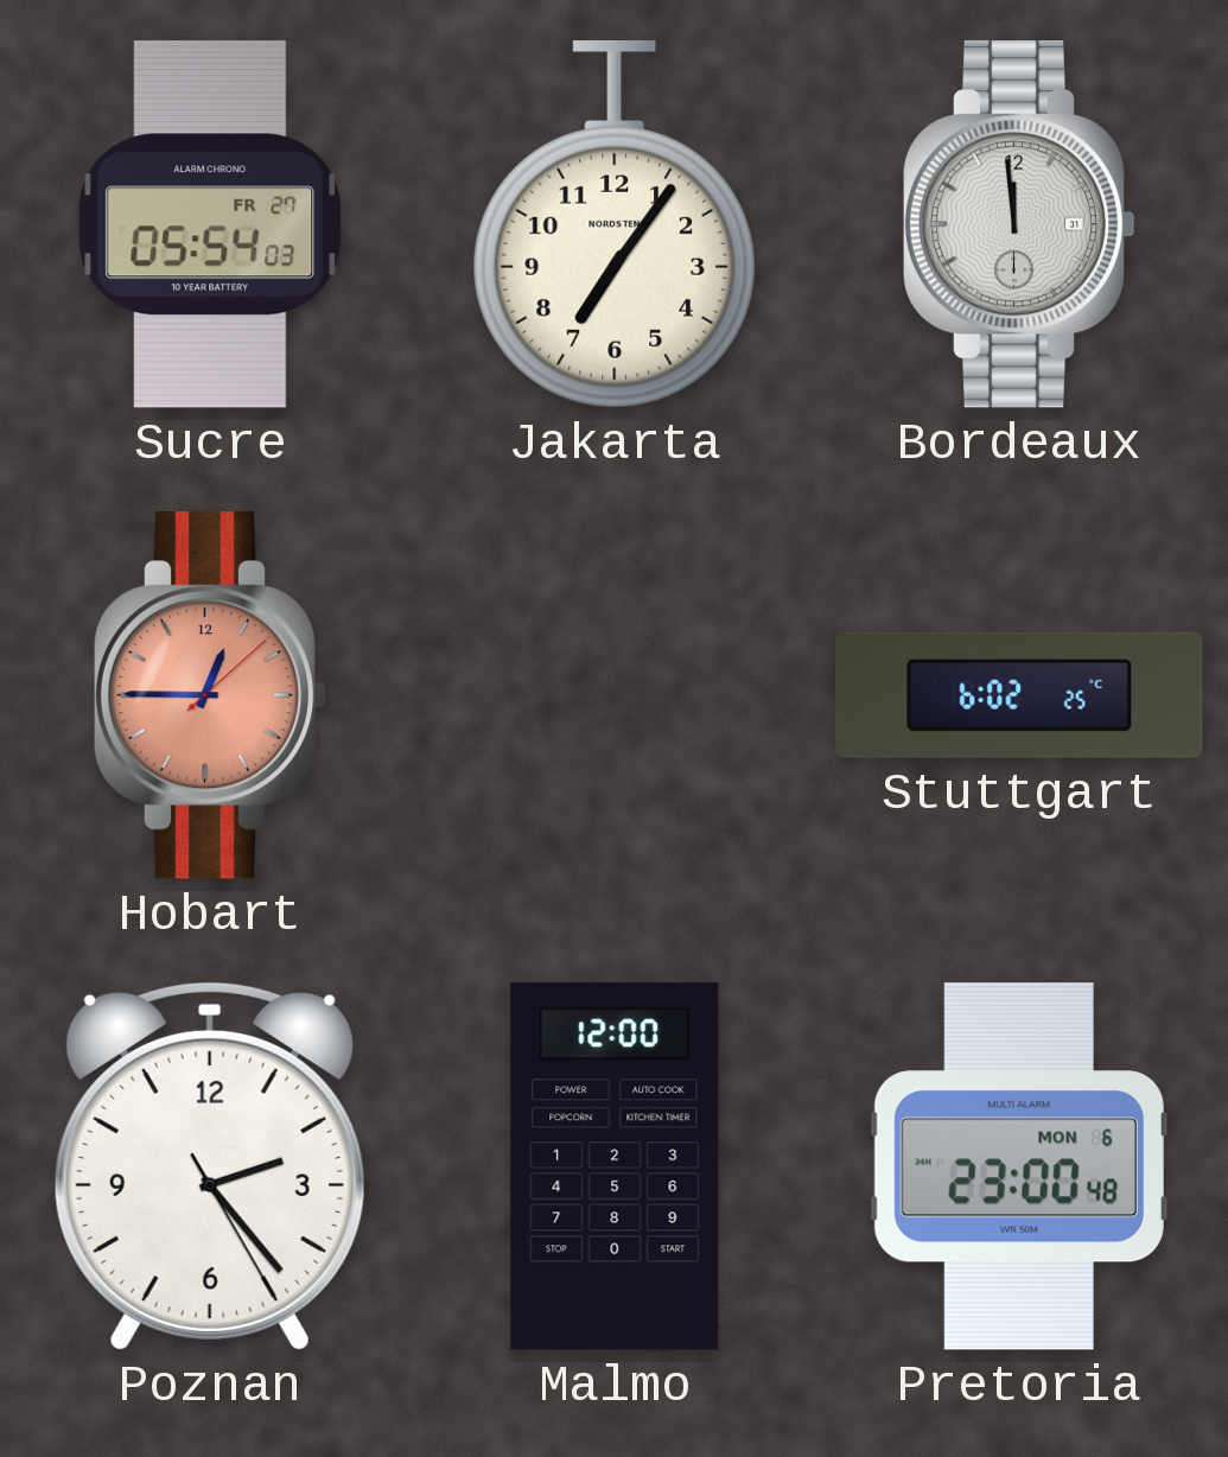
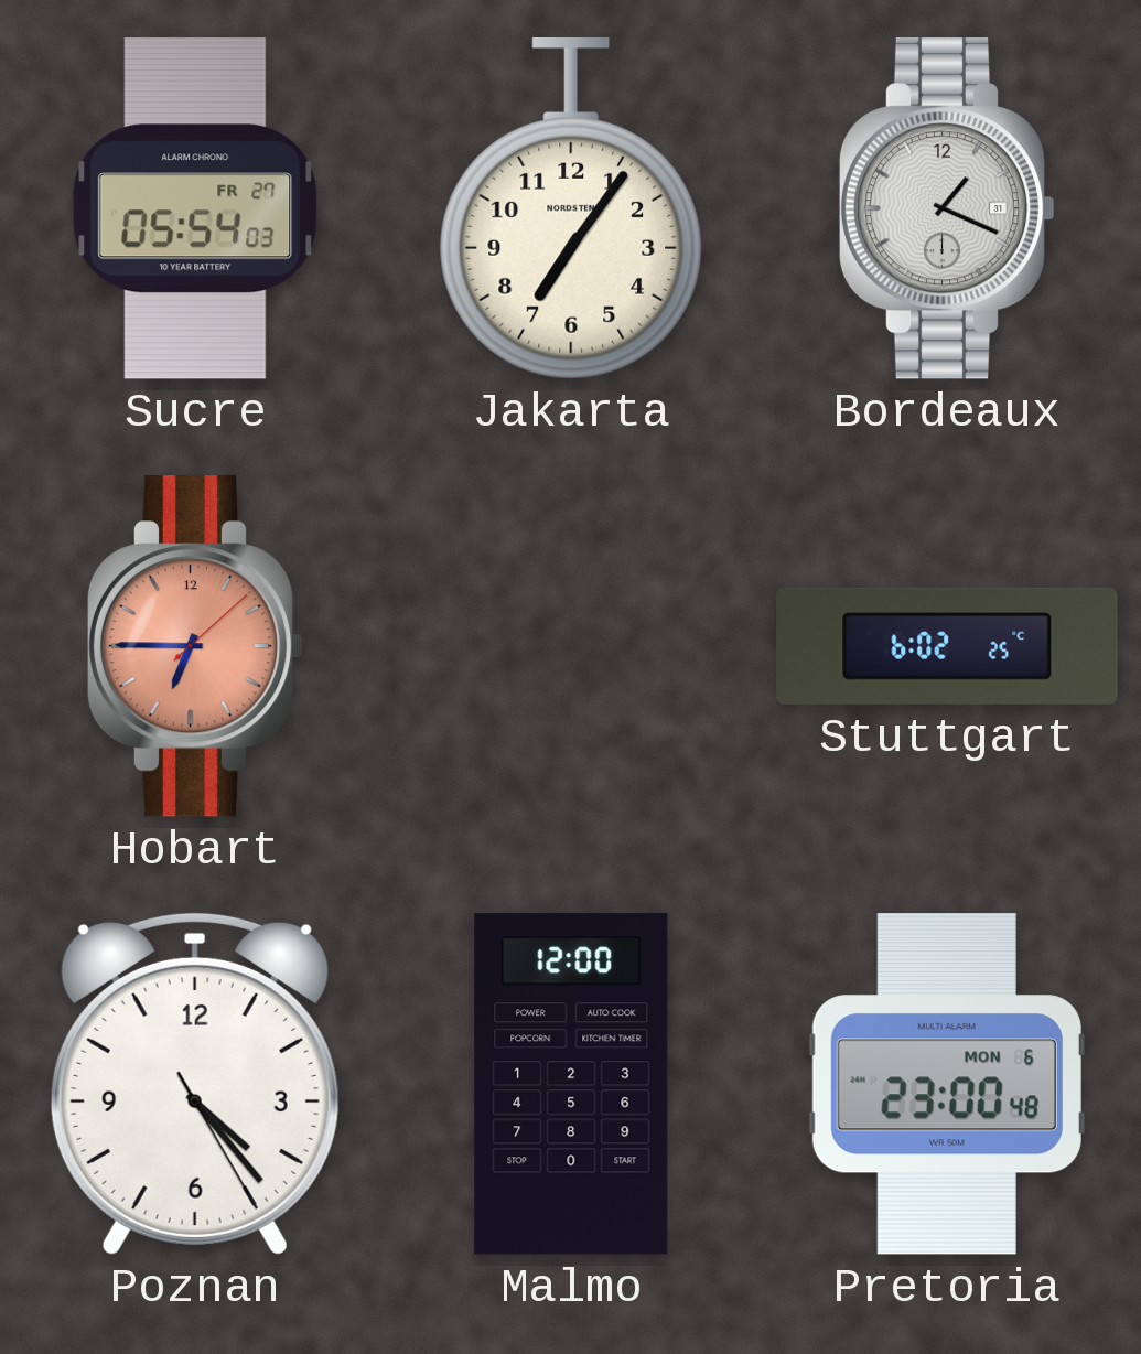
Bordeaux: 11:59 -> 1:19 (947, 208)
Hobart: 12:45 -> 6:45 (195, 646)
Poznan: 2:23 -> 4:23 (195, 1084)
